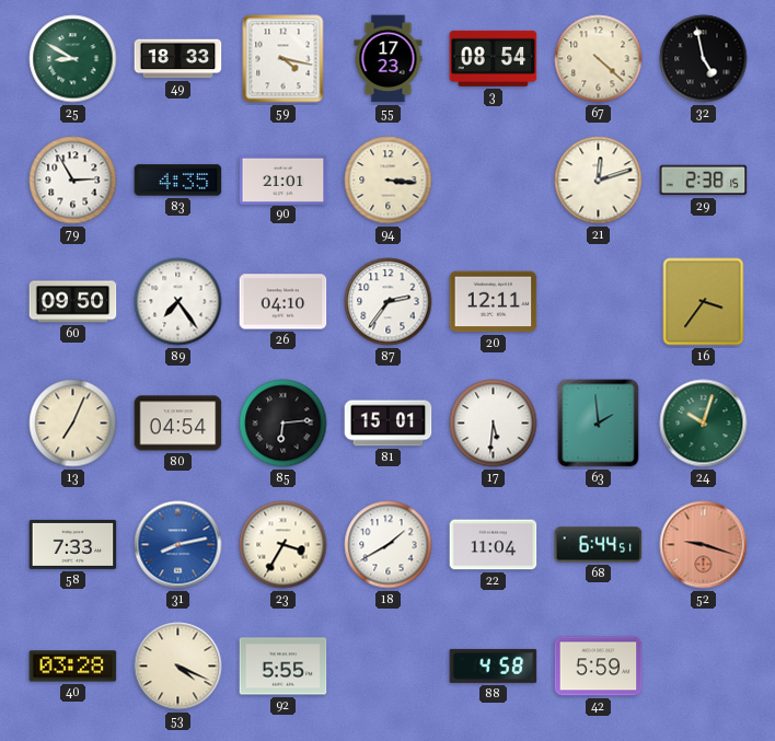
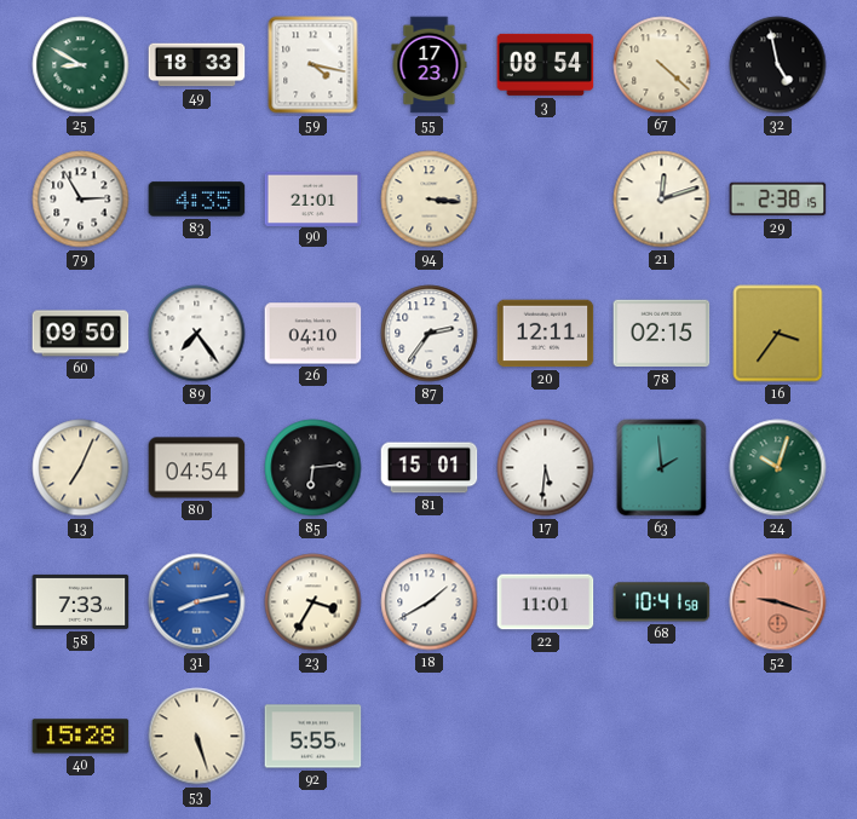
78: none -> 02:15 (662, 334)
22: 11:04 -> 11:01 (546, 602)
68: 6:44 -> 10:41 (662, 602)
40: 03:28 -> 15:28 (81, 737)
53: 4:19 -> 5:27 (197, 737)
88: 4:58 -> none (494, 665)
42: 5:59 -> none (599, 667)
